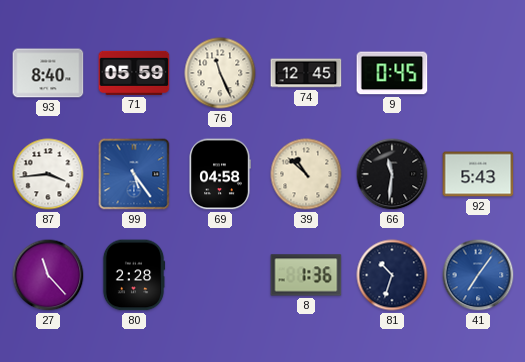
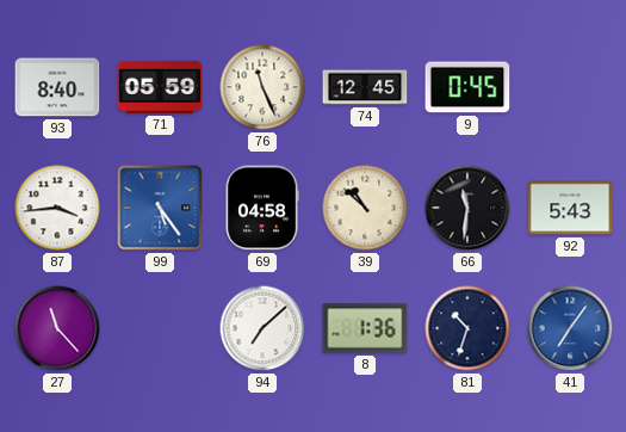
80: 2:28 -> none (134, 275)
94: none -> 7:08 (262, 328)
